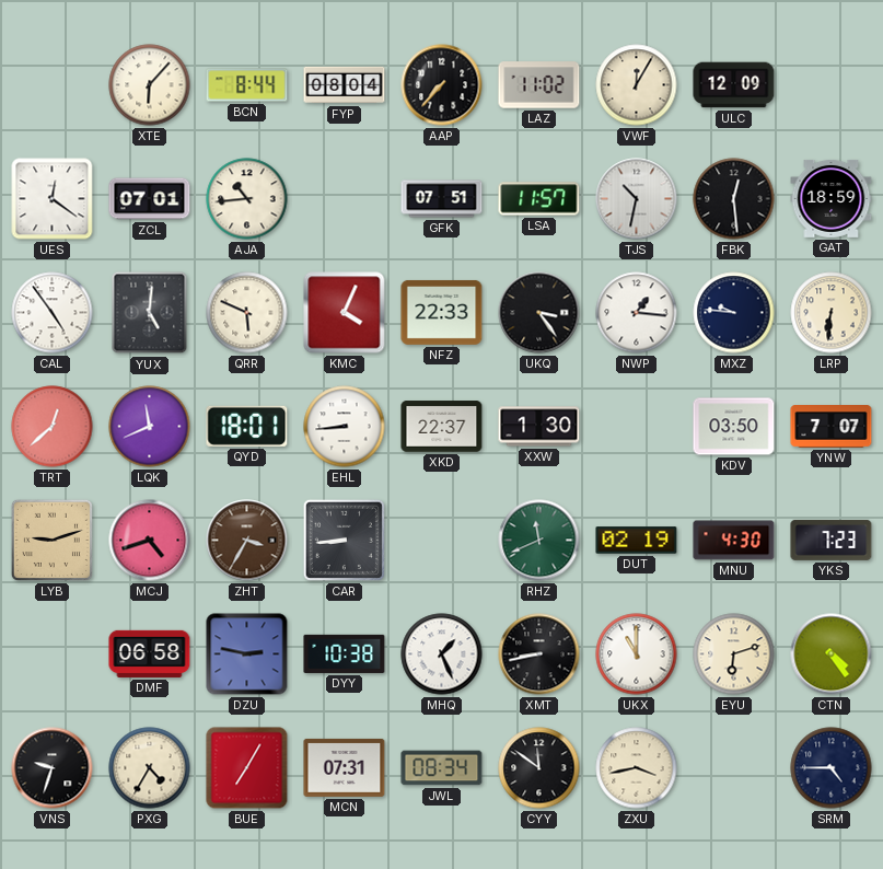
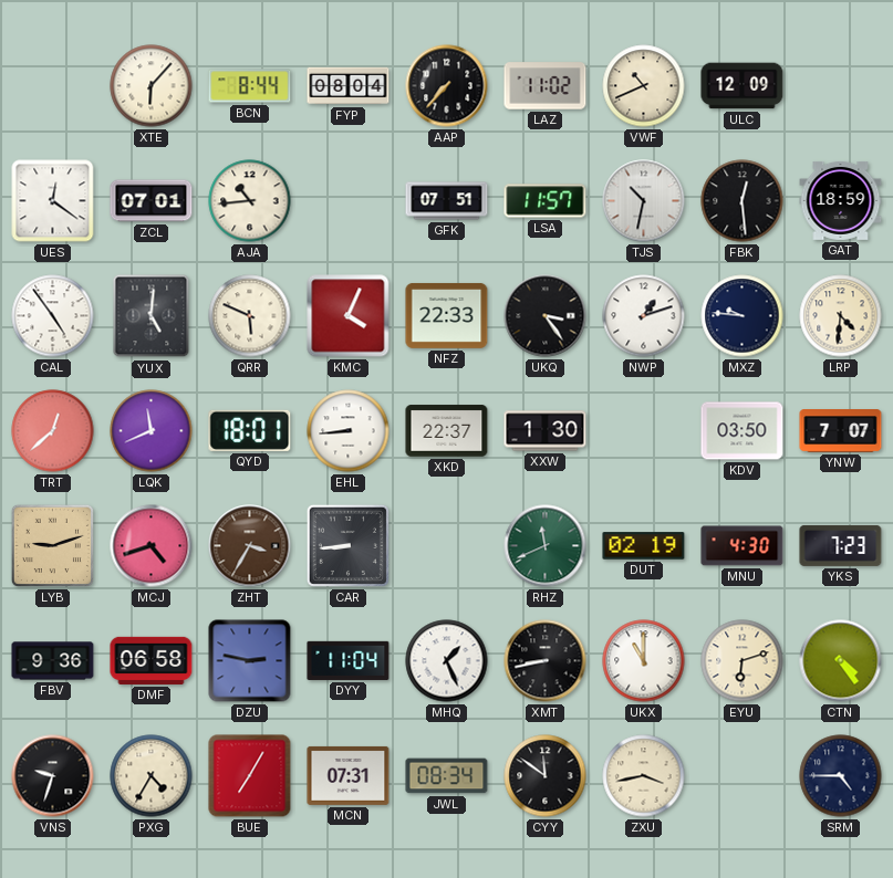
VWF: 12:05 -> 10:41 (644, 86)
NWP: 1:16 -> 1:12 (644, 316)
LRP: 6:31 -> 4:31 (841, 316)
FBV: none -> 9:36 (53, 661)
DYY: 10:38 -> 11:04 (349, 660)
